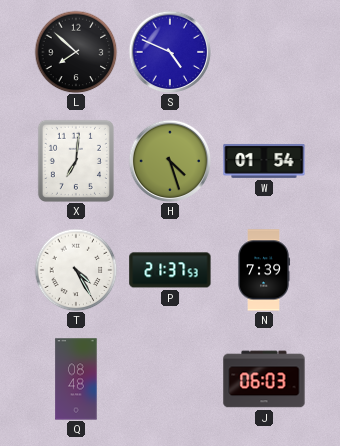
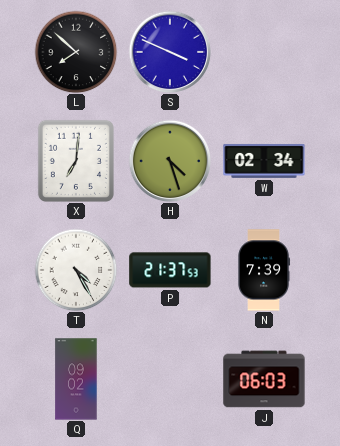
S: 4:49 -> 3:49 (170, 52)
W: 01:54 -> 02:34 (264, 161)
Q: 08:48 -> 09:02 (76, 379)
